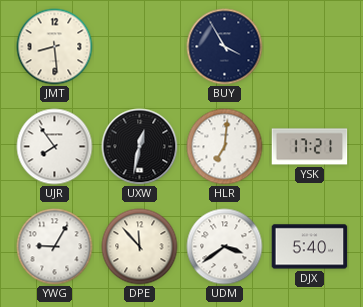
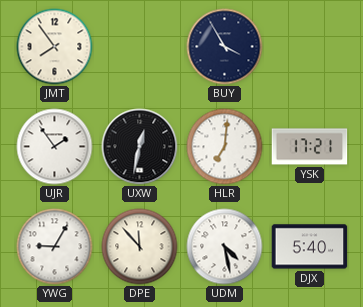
JMT: 8:29 -> 7:54 (55, 47)
UJR: 7:54 -> 1:54 (55, 147)
UDM: 3:39 -> 4:28 (225, 247)
